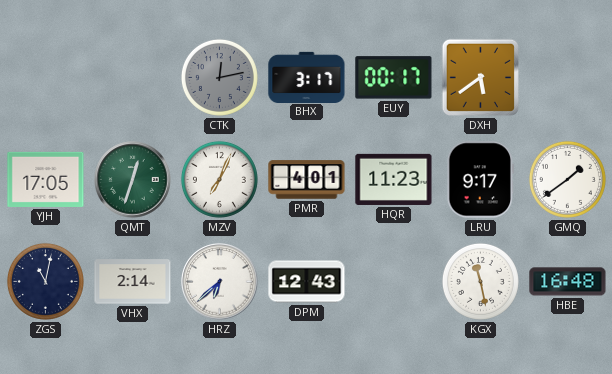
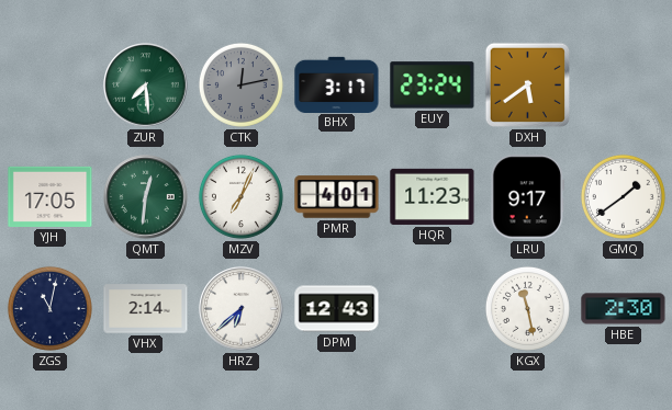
ZUR: none -> 7:29 (146, 86)
EUY: 00:17 -> 23:24 (433, 86)
QMT: 12:33 -> 12:31 (146, 197)
HBE: 16:48 -> 2:30 (624, 309)
